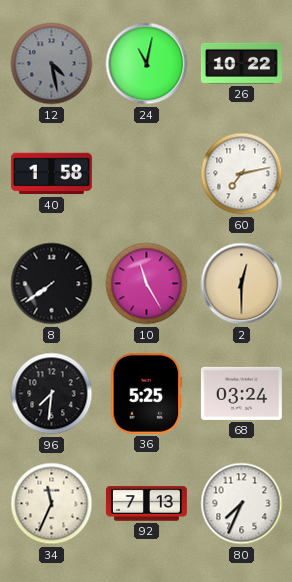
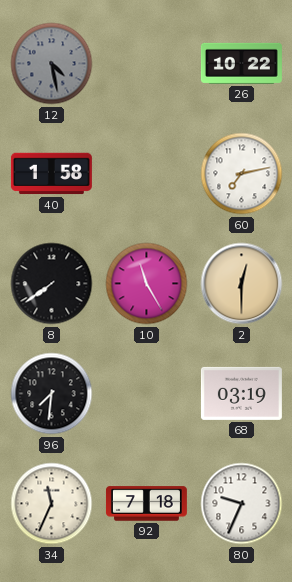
24: 11:02 -> none (147, 64)
36: 5:25 -> none (147, 393)
68: 03:24 -> 03:19 (241, 393)
92: 7:13 -> 7:18 (146, 504)
80: 7:34 -> 9:34 (242, 504)
